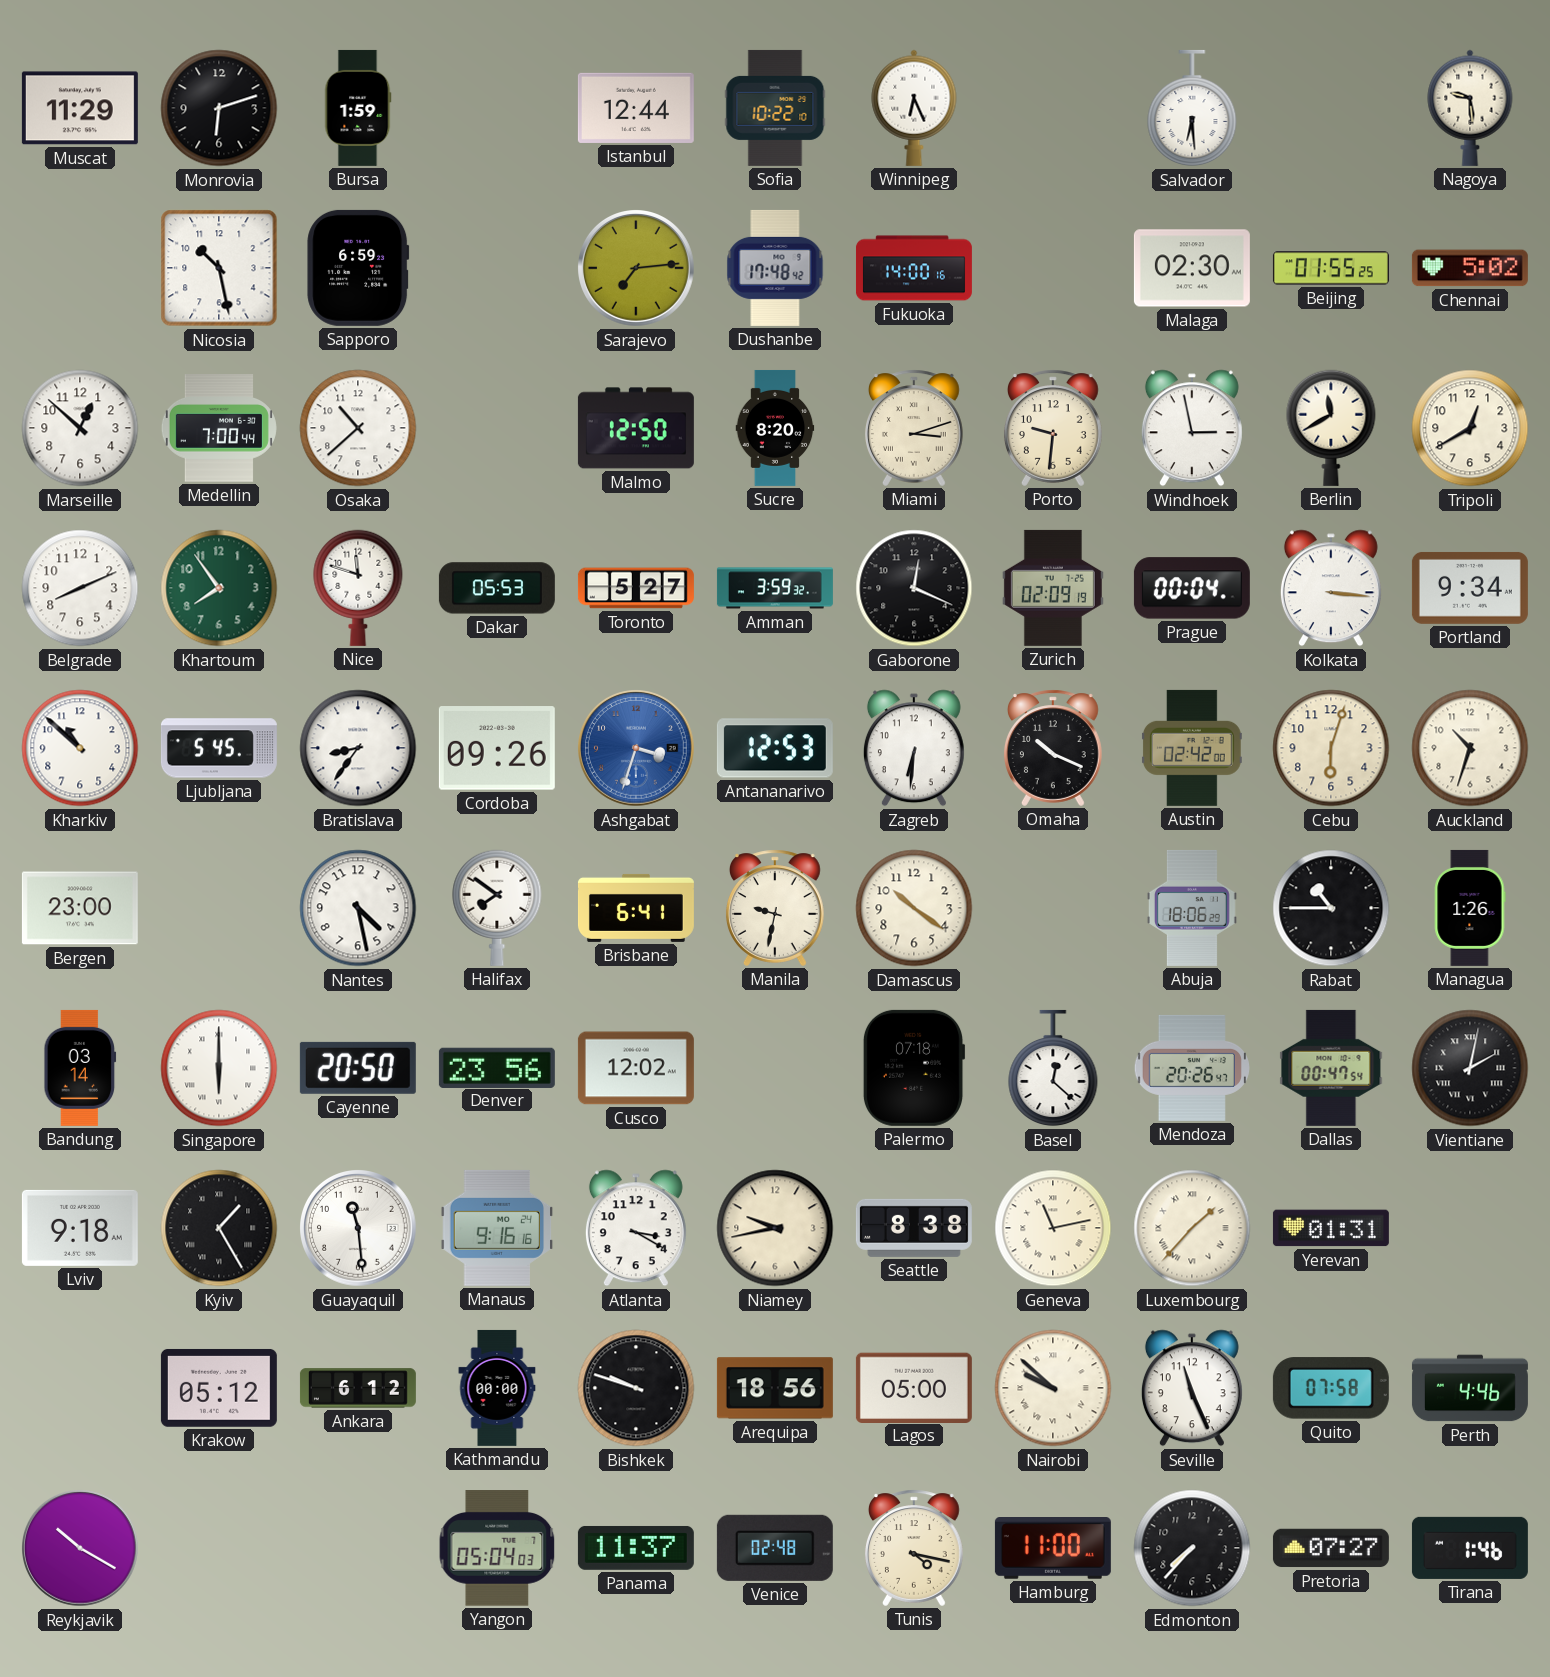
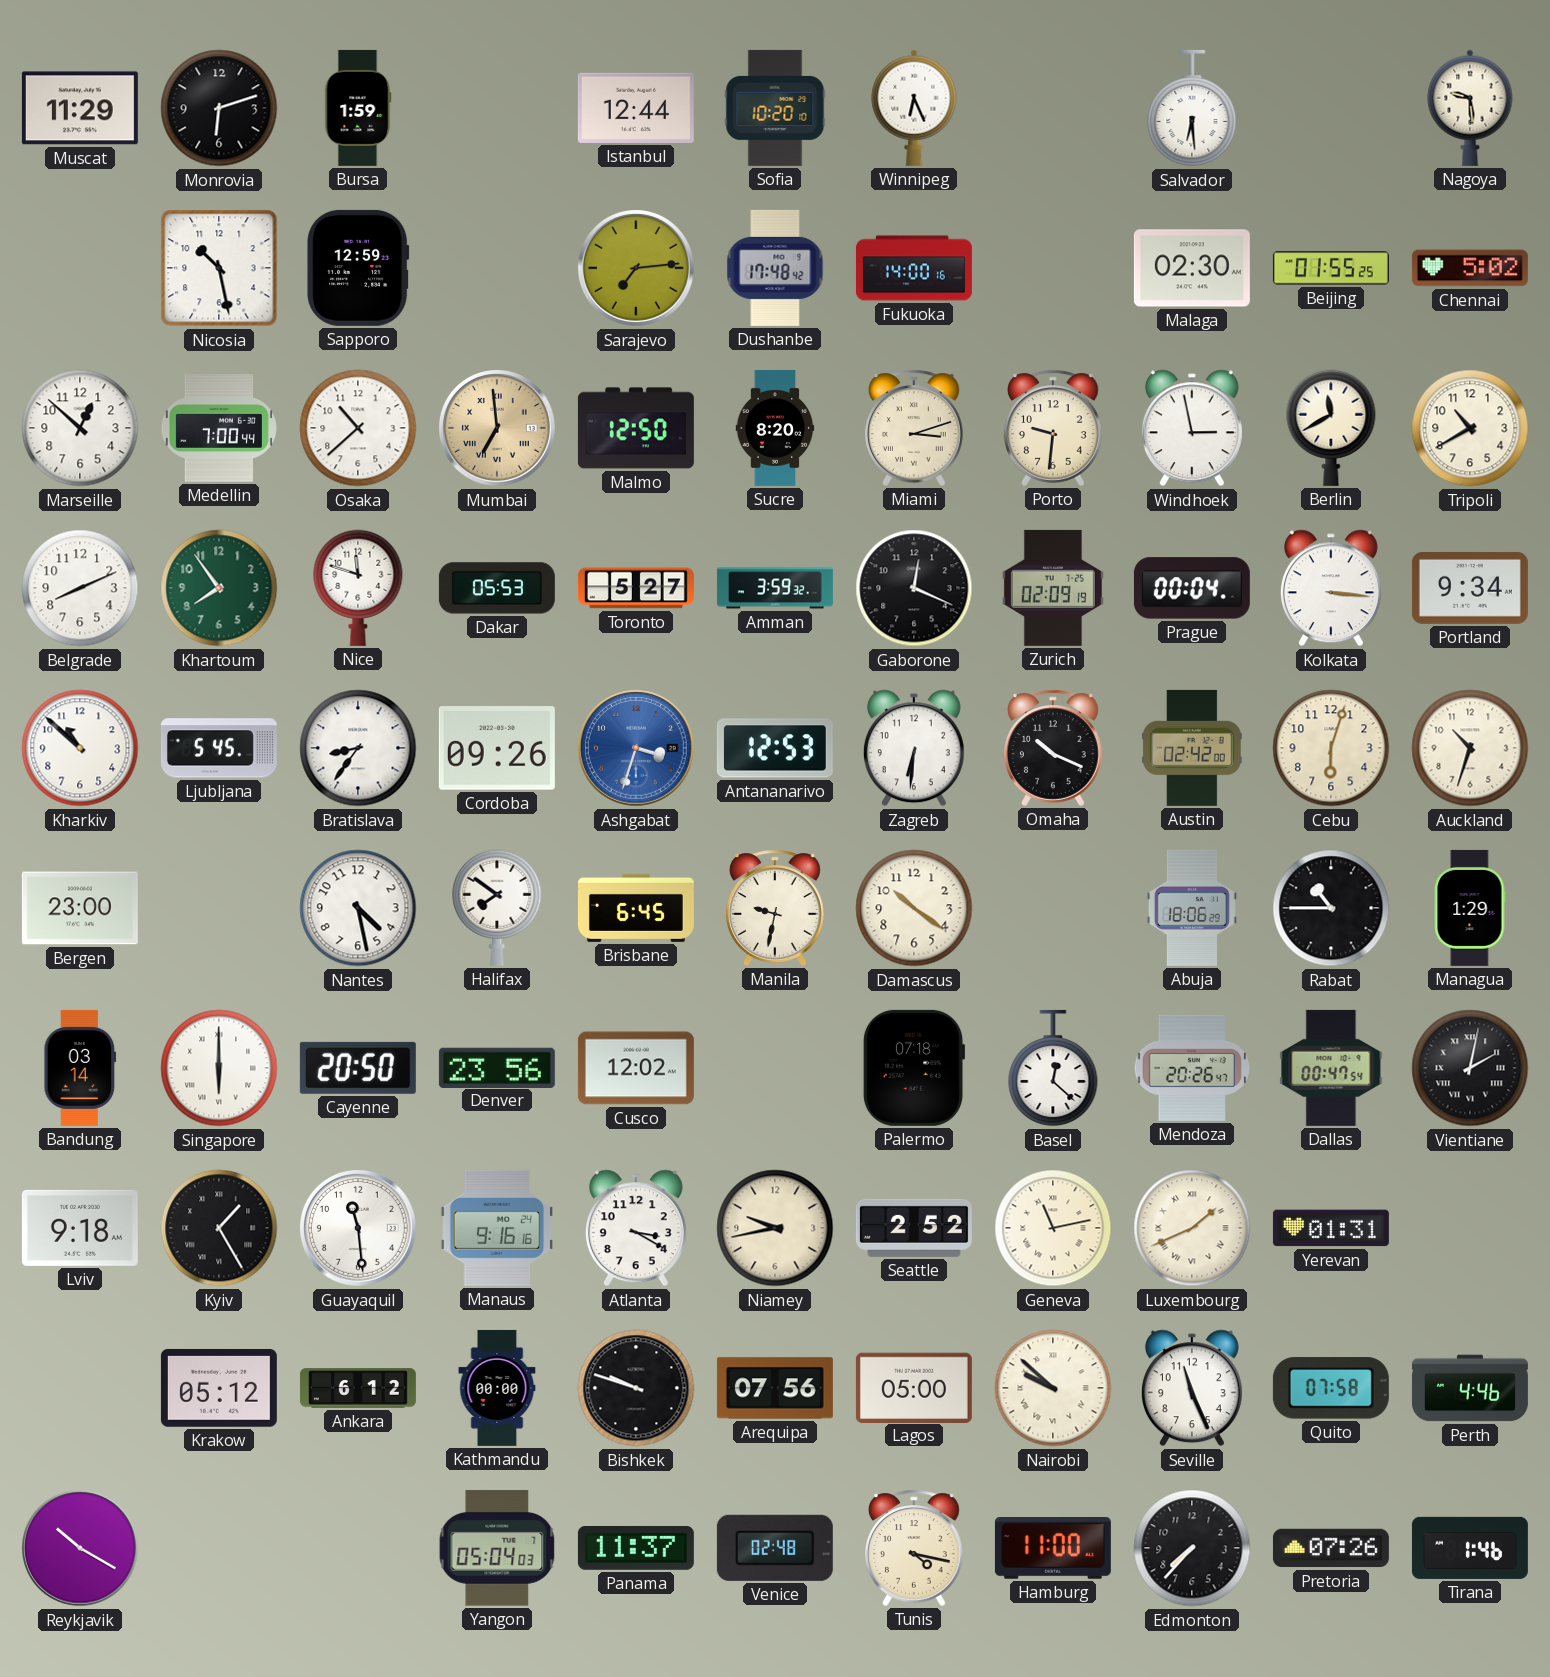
Sofia: 10:22 -> 10:20 (775, 108)
Sapporo: 6:59 -> 12:59 (358, 268)
Mumbai: none -> 6:59 (498, 429)
Tripoli: 12:40 -> 10:40 (1470, 428)
Brisbane: 6:41 -> 6:45 (636, 908)
Managua: 1:26 -> 1:29 (1470, 908)
Seattle: 8:38 -> 2:52 (914, 1228)
Luxembourg: 1:37 -> 1:41 (1192, 1228)
Arequipa: 18:56 -> 07:56 (775, 1388)
Pretoria: 07:27 -> 07:26 (1331, 1548)
